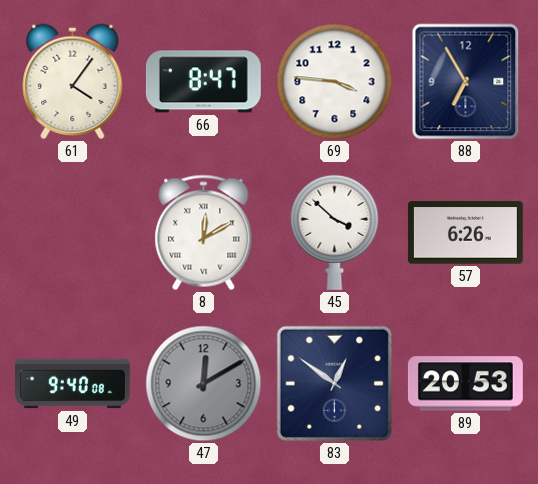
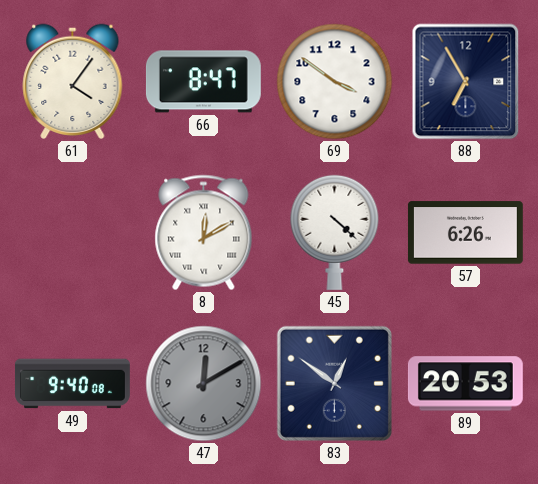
69: 3:46 -> 3:51 (335, 82)
45: 3:52 -> 4:22 (335, 232)
